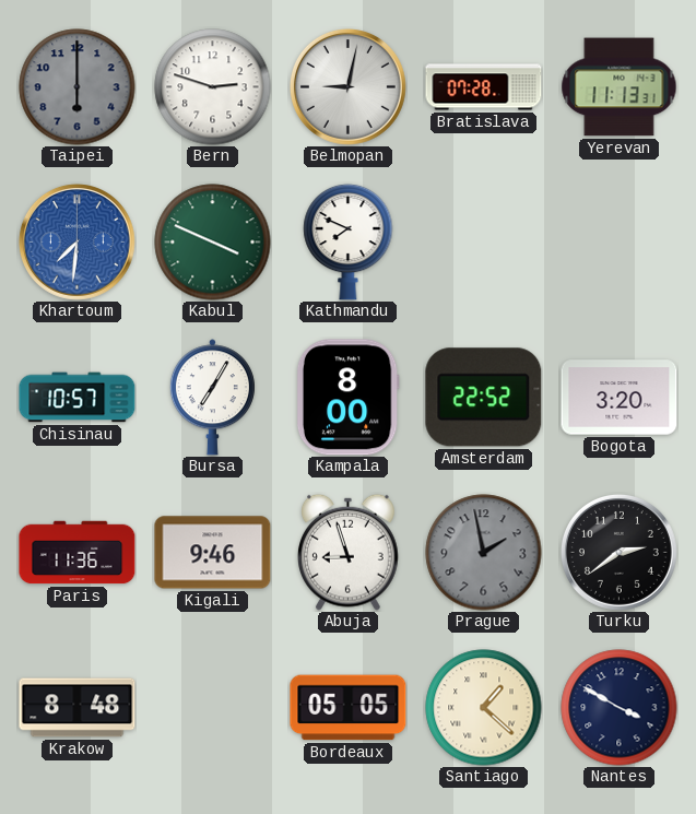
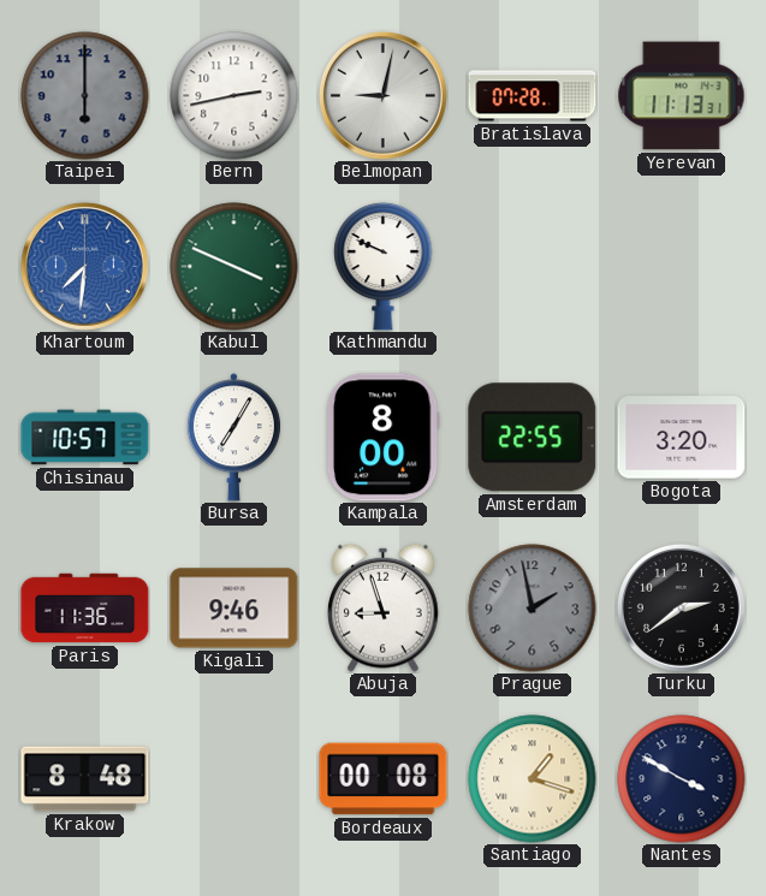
Bern: 2:48 -> 2:43 (234, 96)
Kathmandu: 7:49 -> 9:49 (384, 266)
Amsterdam: 22:52 -> 22:55 (533, 438)
Bordeaux: 05:05 -> 00:08 (384, 779)
Santiago: 1:22 -> 1:18 (533, 779)
